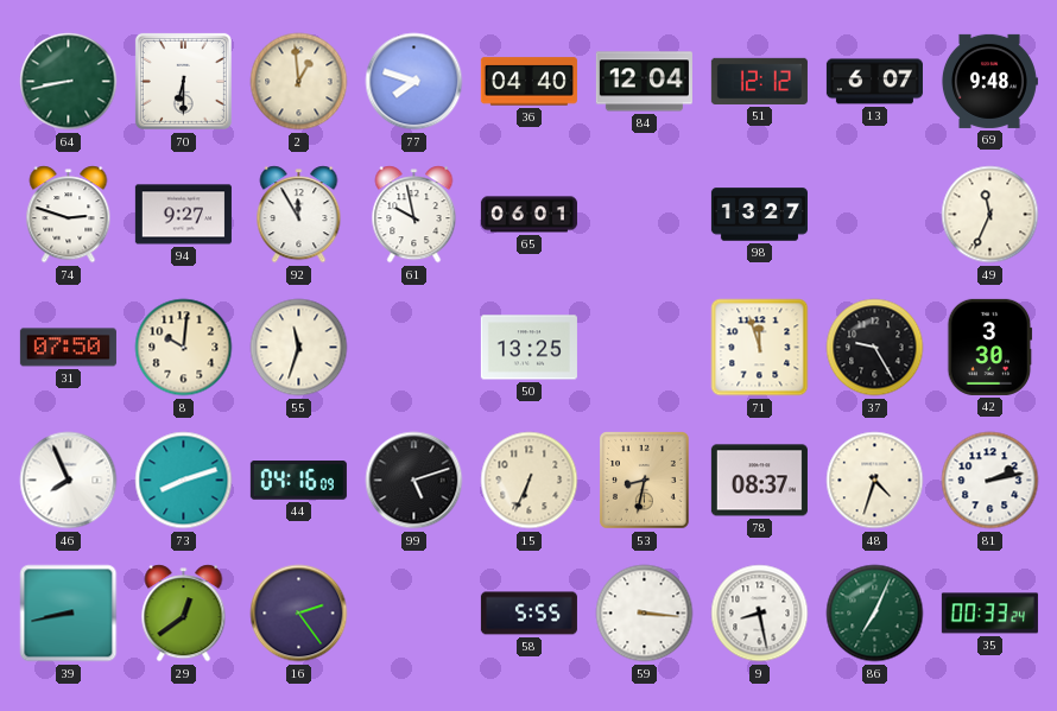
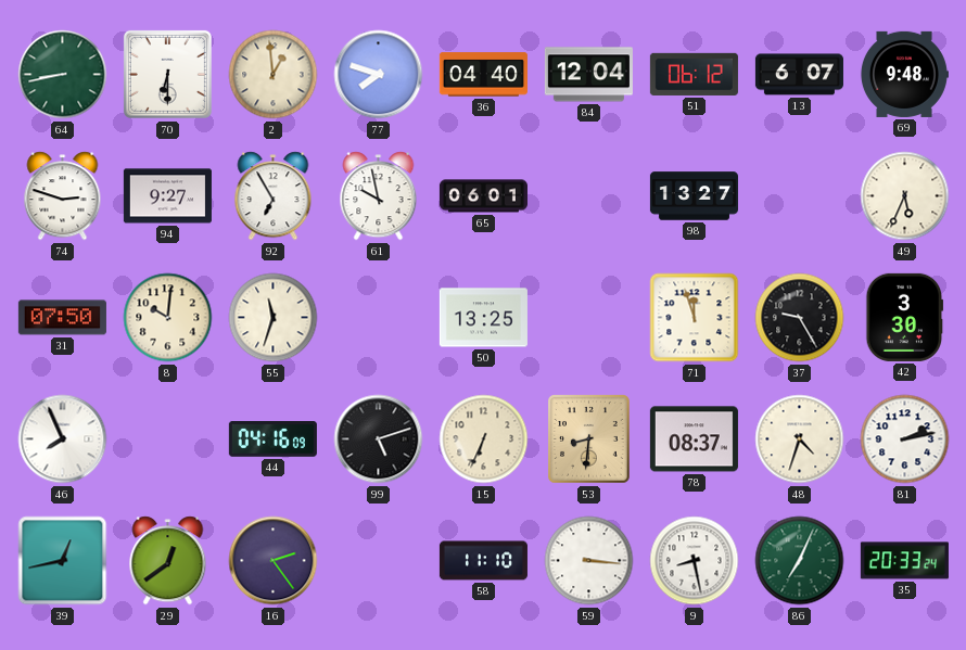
51: 12:12 -> 06:12 (694, 74)
92: 11:55 -> 6:55 (274, 196)
49: 11:34 -> 5:34 (905, 196)
73: 8:12 -> none (184, 481)
53: 8:32 -> 8:31 (589, 439)
39: 8:43 -> 12:43 (63, 561)
58: 5:55 -> 11:10 (483, 561)
35: 00:33 -> 20:33 (904, 561)
